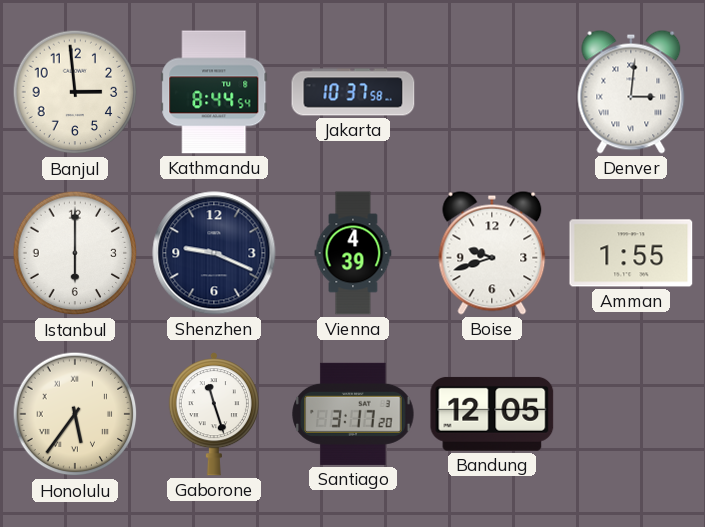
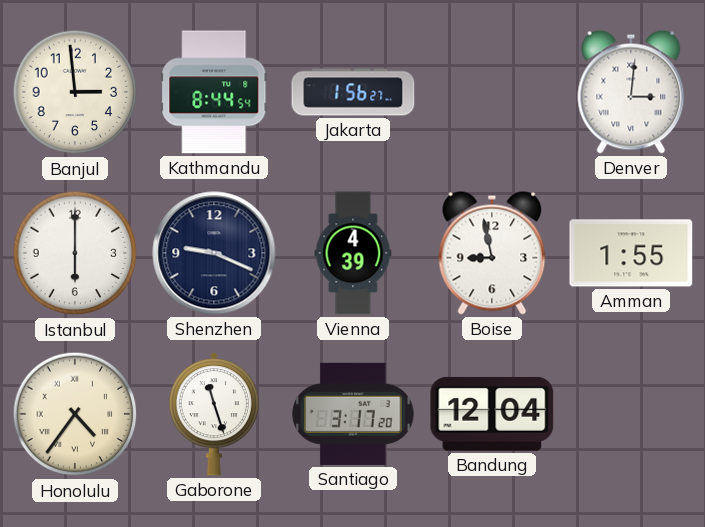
Jakarta: 10:37 -> 1:56 (353, 92)
Boise: 9:42 -> 8:58 (492, 253)
Honolulu: 5:36 -> 4:36 (75, 414)
Bandung: 12:05 -> 12:04 (492, 414)
